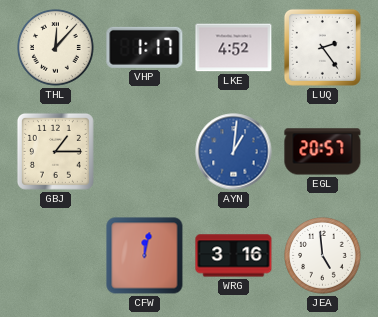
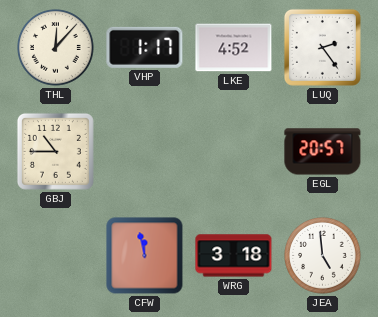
GBJ: 1:15 -> 10:45 (55, 151)
AYN: 1:01 -> none (234, 152)
CFW: 12:02 -> 11:58 (145, 256)
WRG: 3:16 -> 3:18 (234, 256)
